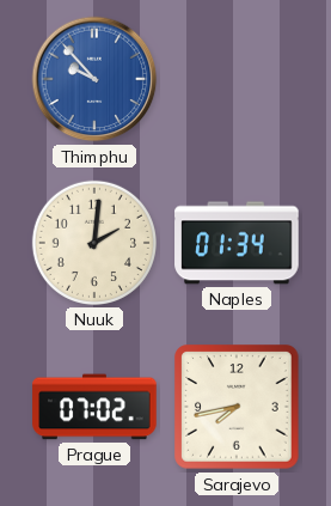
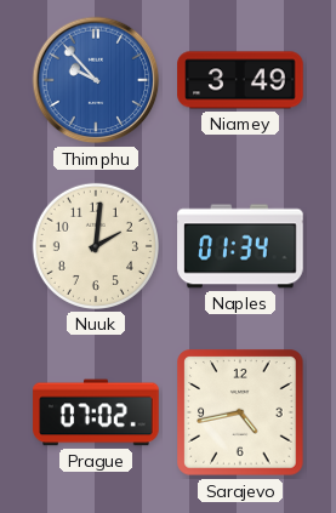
Niamey: none -> 3:49 (240, 80)
Sarajevo: 7:43 -> 4:43 (240, 412)
